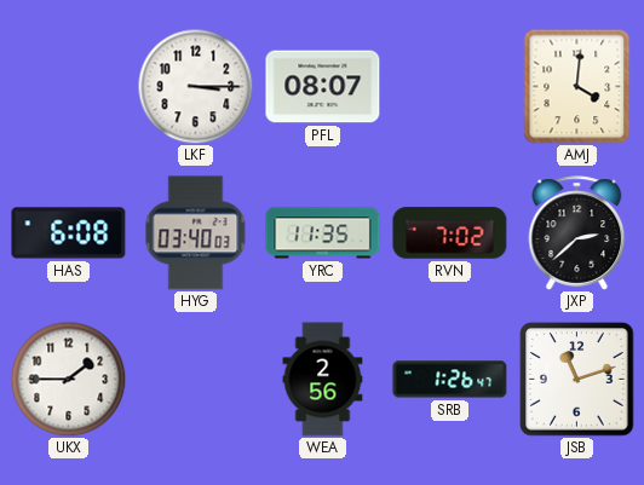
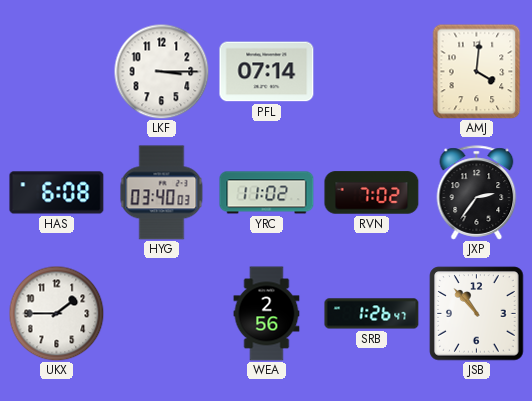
PFL: 08:07 -> 07:14 (267, 72)
YRC: 11:35 -> 11:02 (267, 193)
JXP: 2:38 -> 2:36 (477, 193)
JSB: 11:12 -> 10:53 (477, 314)
